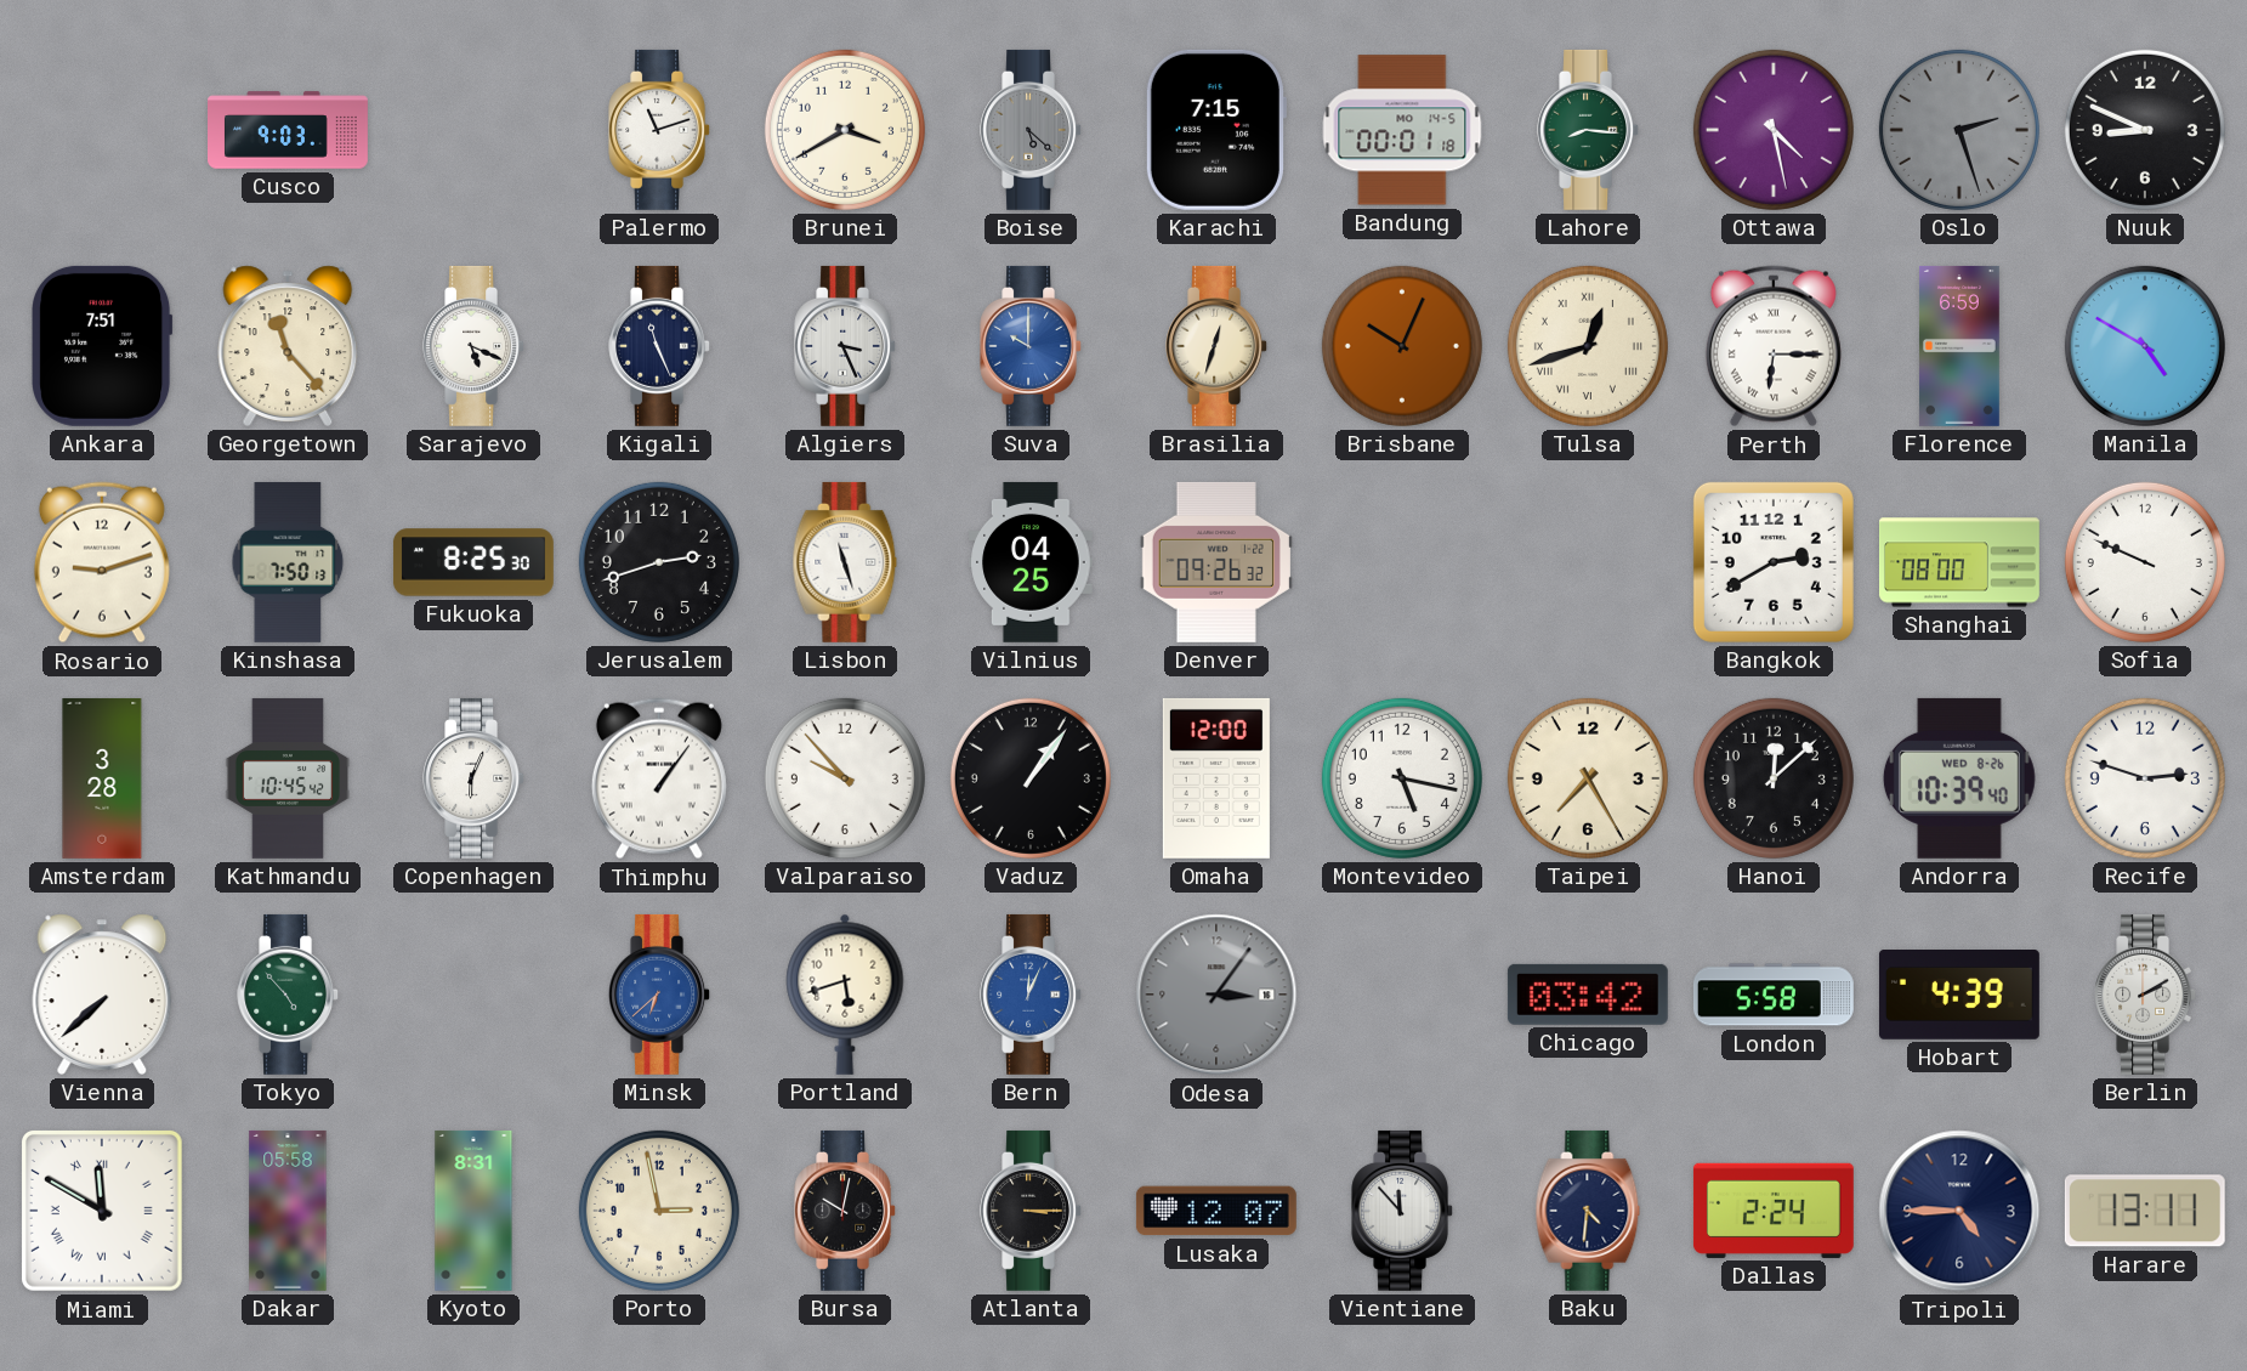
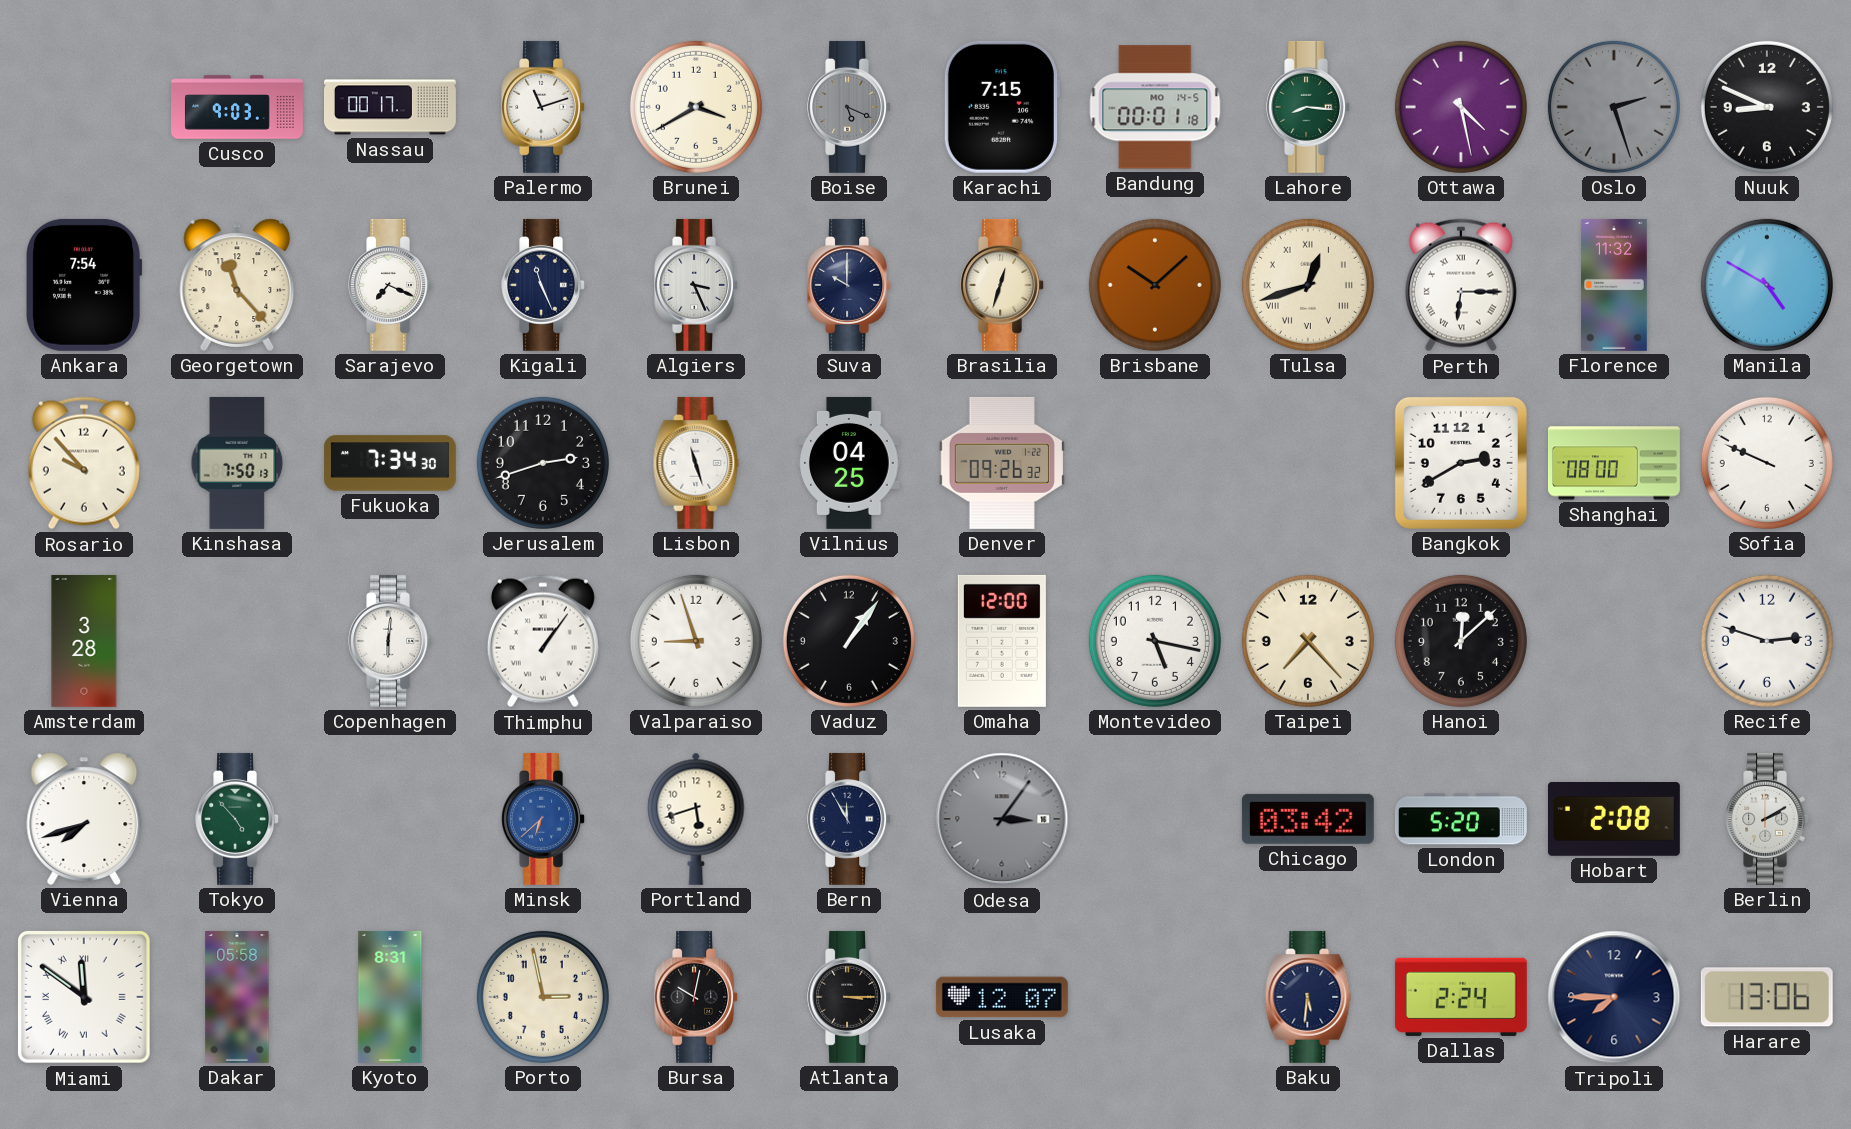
Nassau: none -> 00:17 (391, 107)
Boise: 5:22 -> 5:19 (849, 107)
Ankara: 7:51 -> 7:54 (85, 285)
Sarajevo: 5:19 -> 7:19 (390, 285)
Suva dial: blue -> navy (849, 285)
Brisbane: 10:04 -> 10:08 (1155, 285)
Florence: 6:59 -> 11:32 (1615, 285)
Rosario: 9:12 -> 9:53 (84, 463)
Fukuoka: 8:25 -> 7:34 (390, 463)
Kathmandu: 10:45 -> none (286, 778)
Copenhagen: 6:04 -> 6:01 (390, 641)
Valparaiso: 9:53 -> 8:57 (696, 641)
Taipei: 7:25 -> 7:23 (1308, 641)
Andorra: 10:39 -> none (1959, 778)
Vienna: 7:38 -> 7:42 (84, 819)
Bern: 12:04 -> 11:55 (849, 819)
Bern dial: blue -> navy (849, 819)
London: 5:58 -> 5:20 (1461, 819)
Hobart: 4:39 -> 2:08 (1614, 820)
Miami: 11:50 -> 11:51 (84, 997)
Vientiane: 11:53 -> none (1402, 1211)
Baku: 4:31 -> 5:31 (1308, 997)
Tripoli: 4:45 -> 7:45 (1614, 997)
Harare: 13:11 -> 13:06 (1767, 997)
